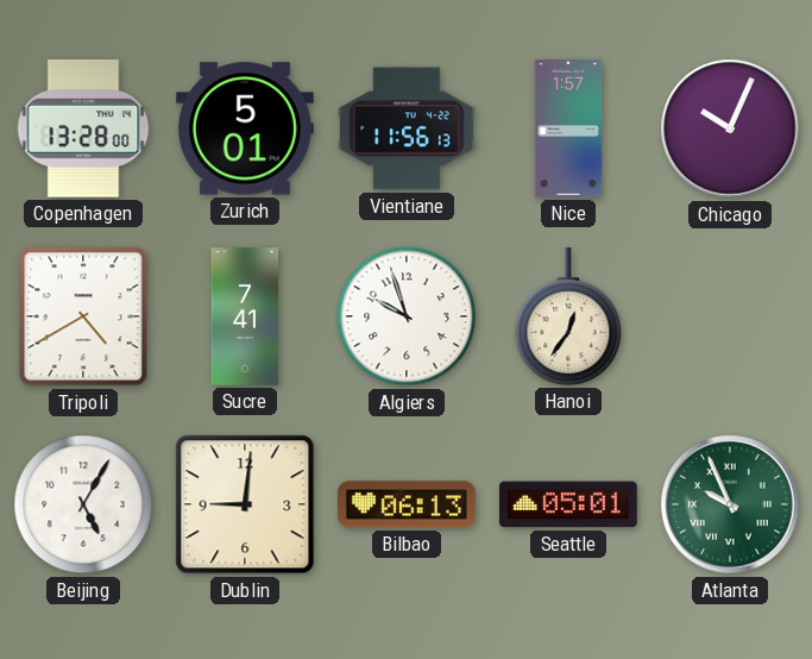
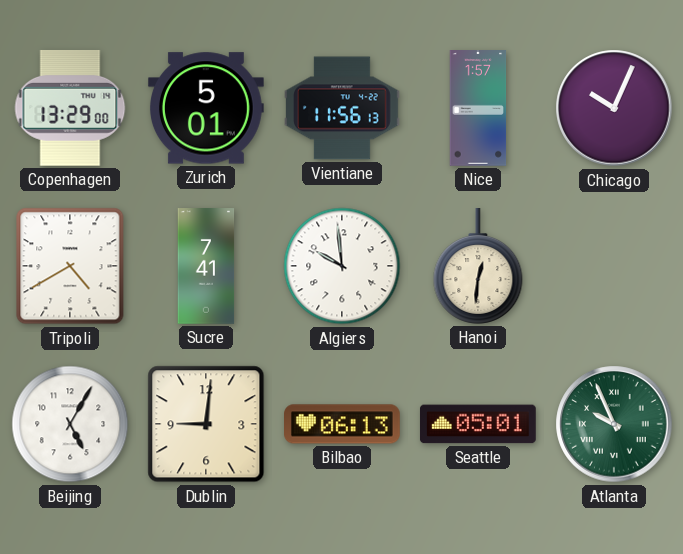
Copenhagen: 13:28 -> 13:29 (70, 108)
Algiers: 9:57 -> 9:59 (342, 266)
Hanoi: 12:36 -> 12:31 (478, 267)
